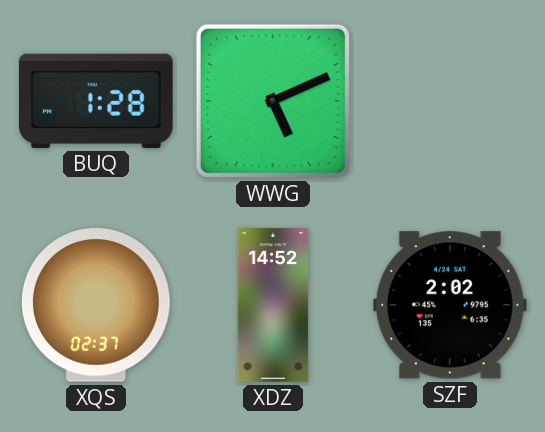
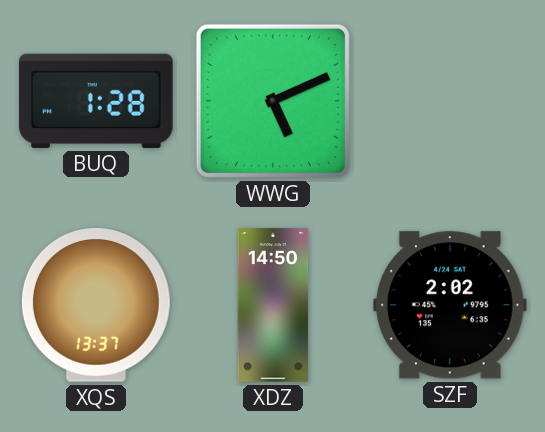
XQS: 02:37 -> 13:37 (96, 306)
XDZ: 14:52 -> 14:50 (273, 305)
